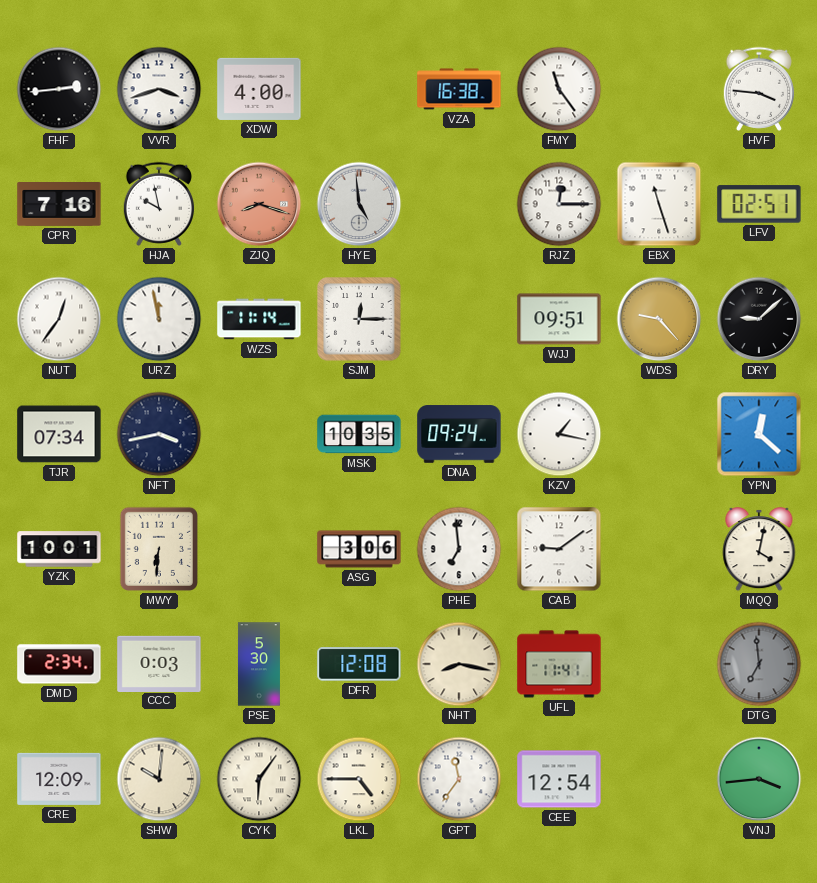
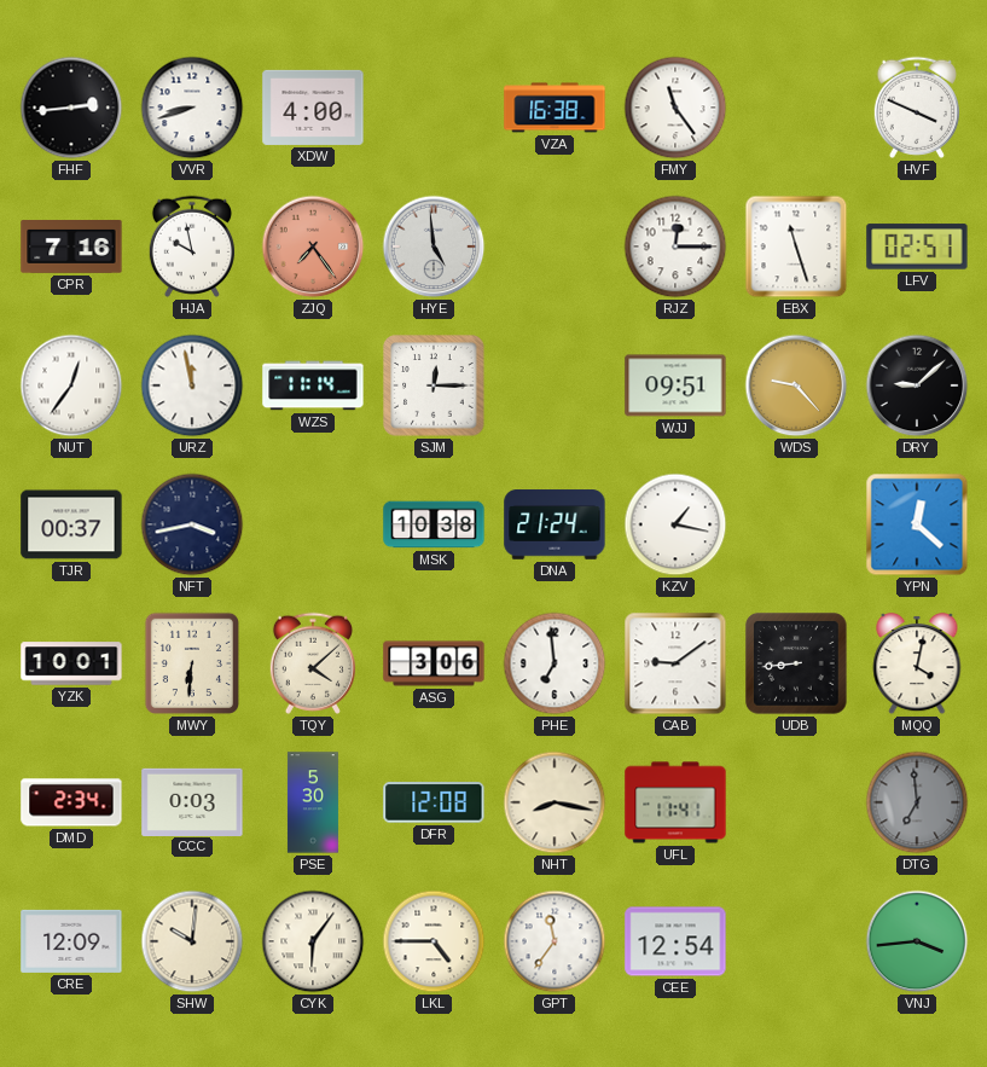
VVR: 3:42 -> 8:42 (192, 108)
HVF: 3:46 -> 3:49 (917, 108)
ZJQ: 8:18 -> 7:24 (313, 247)
TJR: 07:34 -> 00:37 (71, 524)
MSK: 10:35 -> 10:38 (434, 524)
DNA: 09:24 -> 21:24 (555, 524)
TQY: none -> 4:08 (313, 663)
UDB: none -> 8:44 (796, 663)
